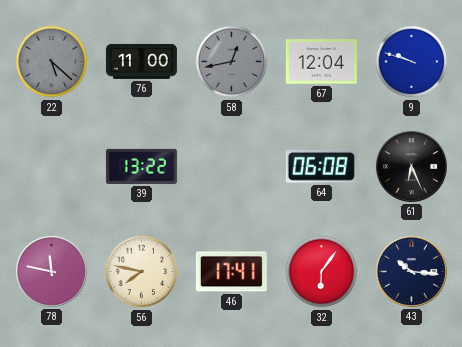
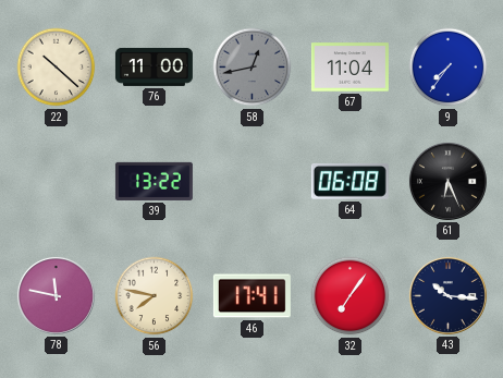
22: 5:22 -> 10:22 (57, 68)
22 dial: grey -> cream (57, 68)
67: 12:04 -> 11:04 (349, 68)
9: 9:48 -> 7:36 (449, 68)
32: 6:06 -> 7:06 (351, 296)
